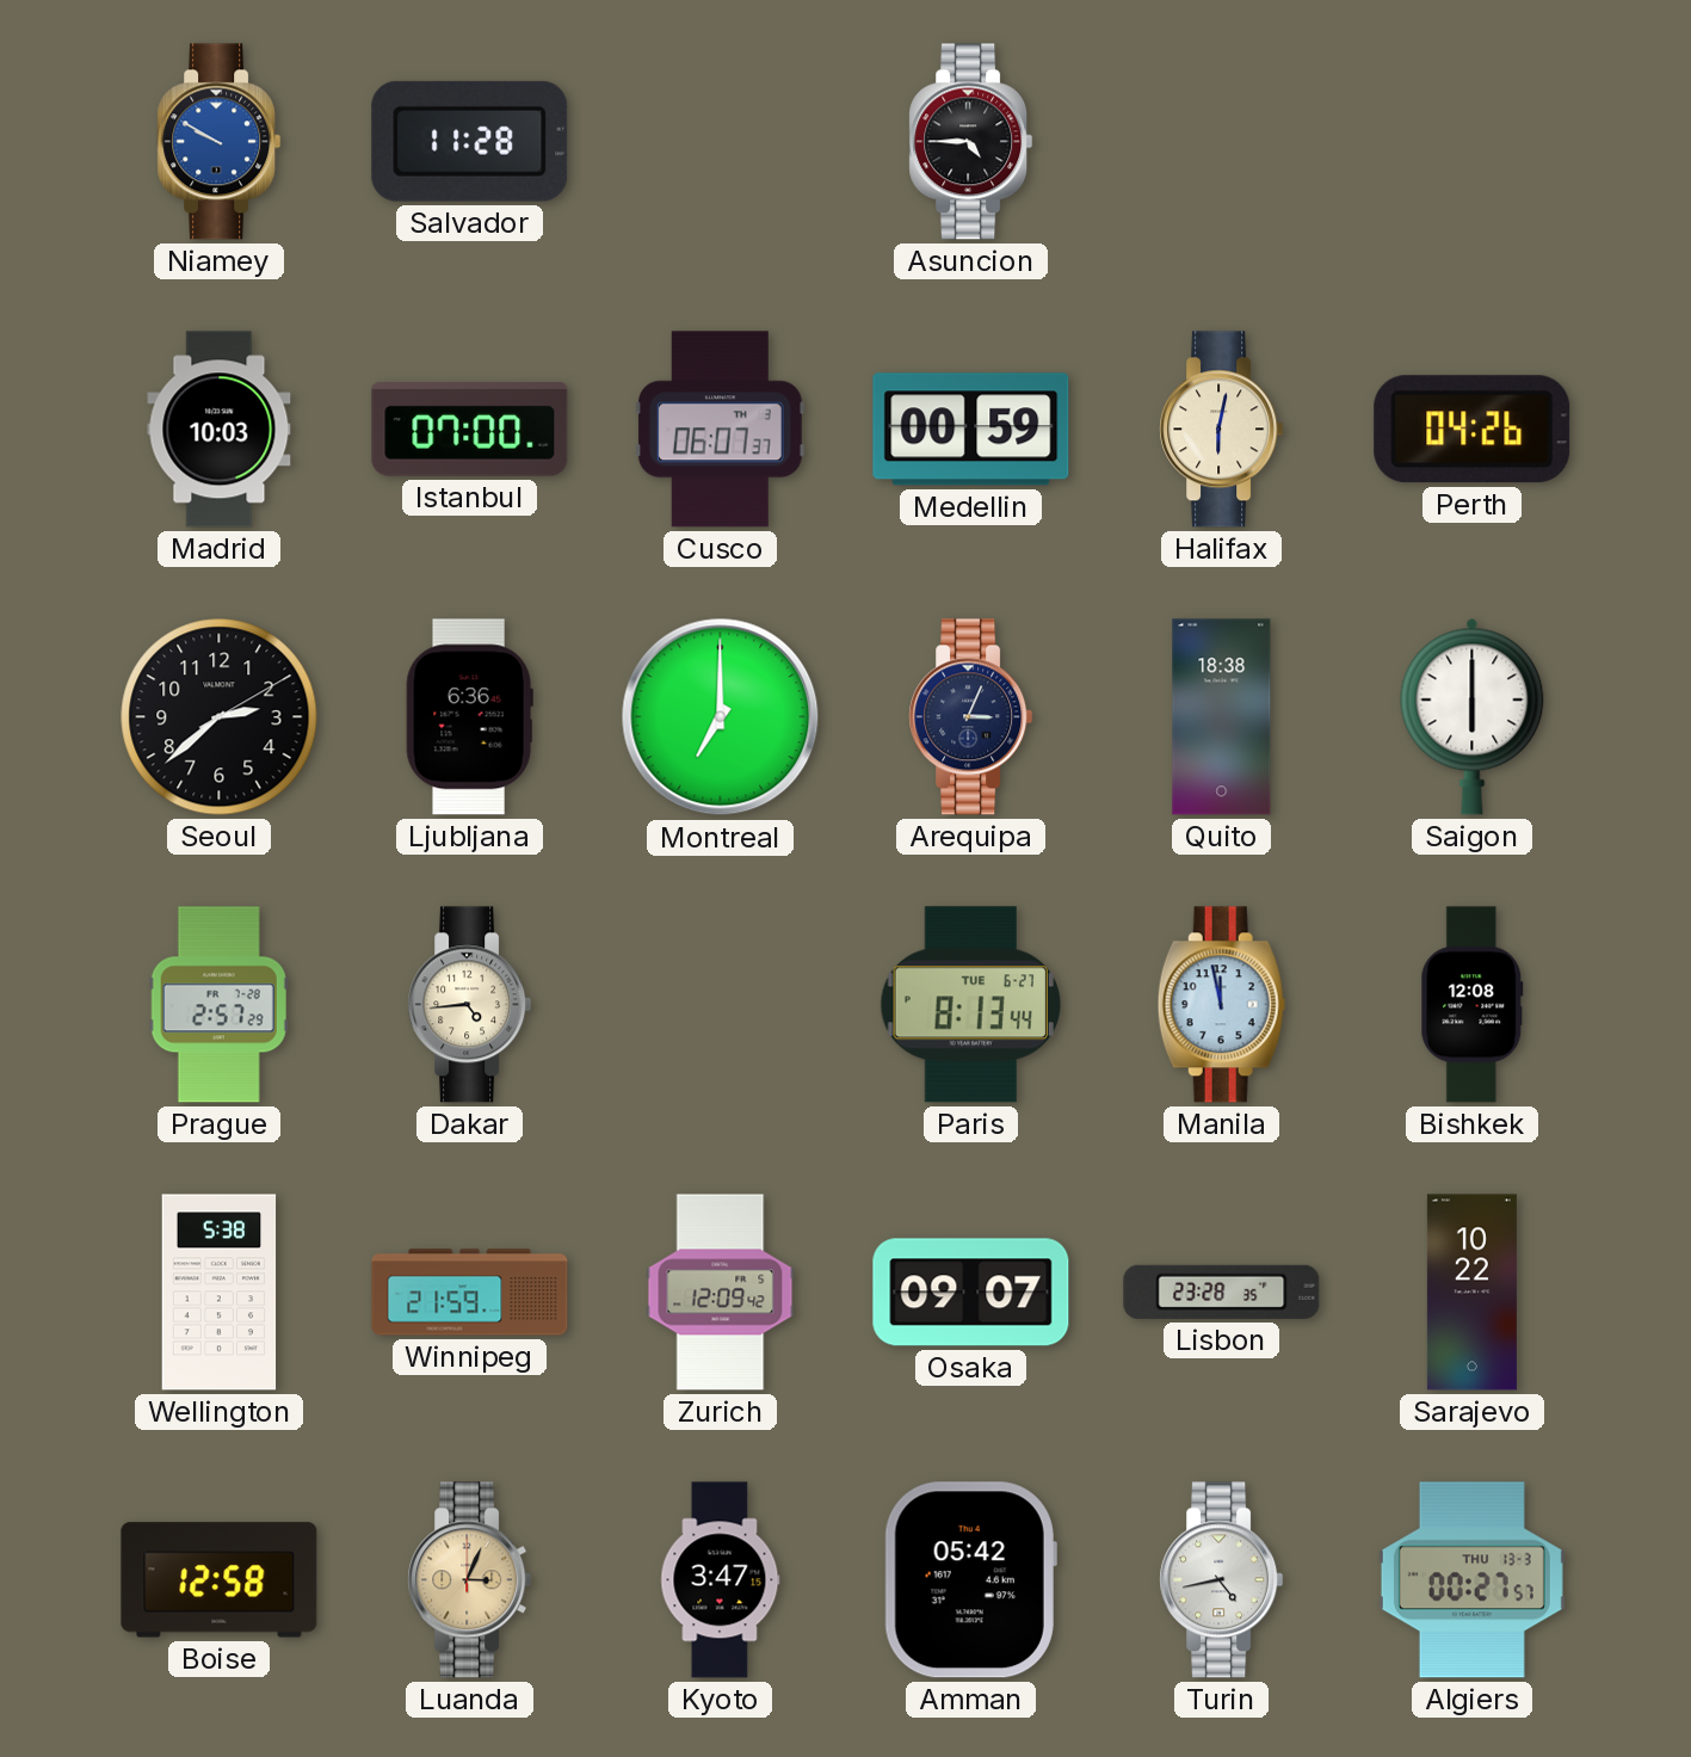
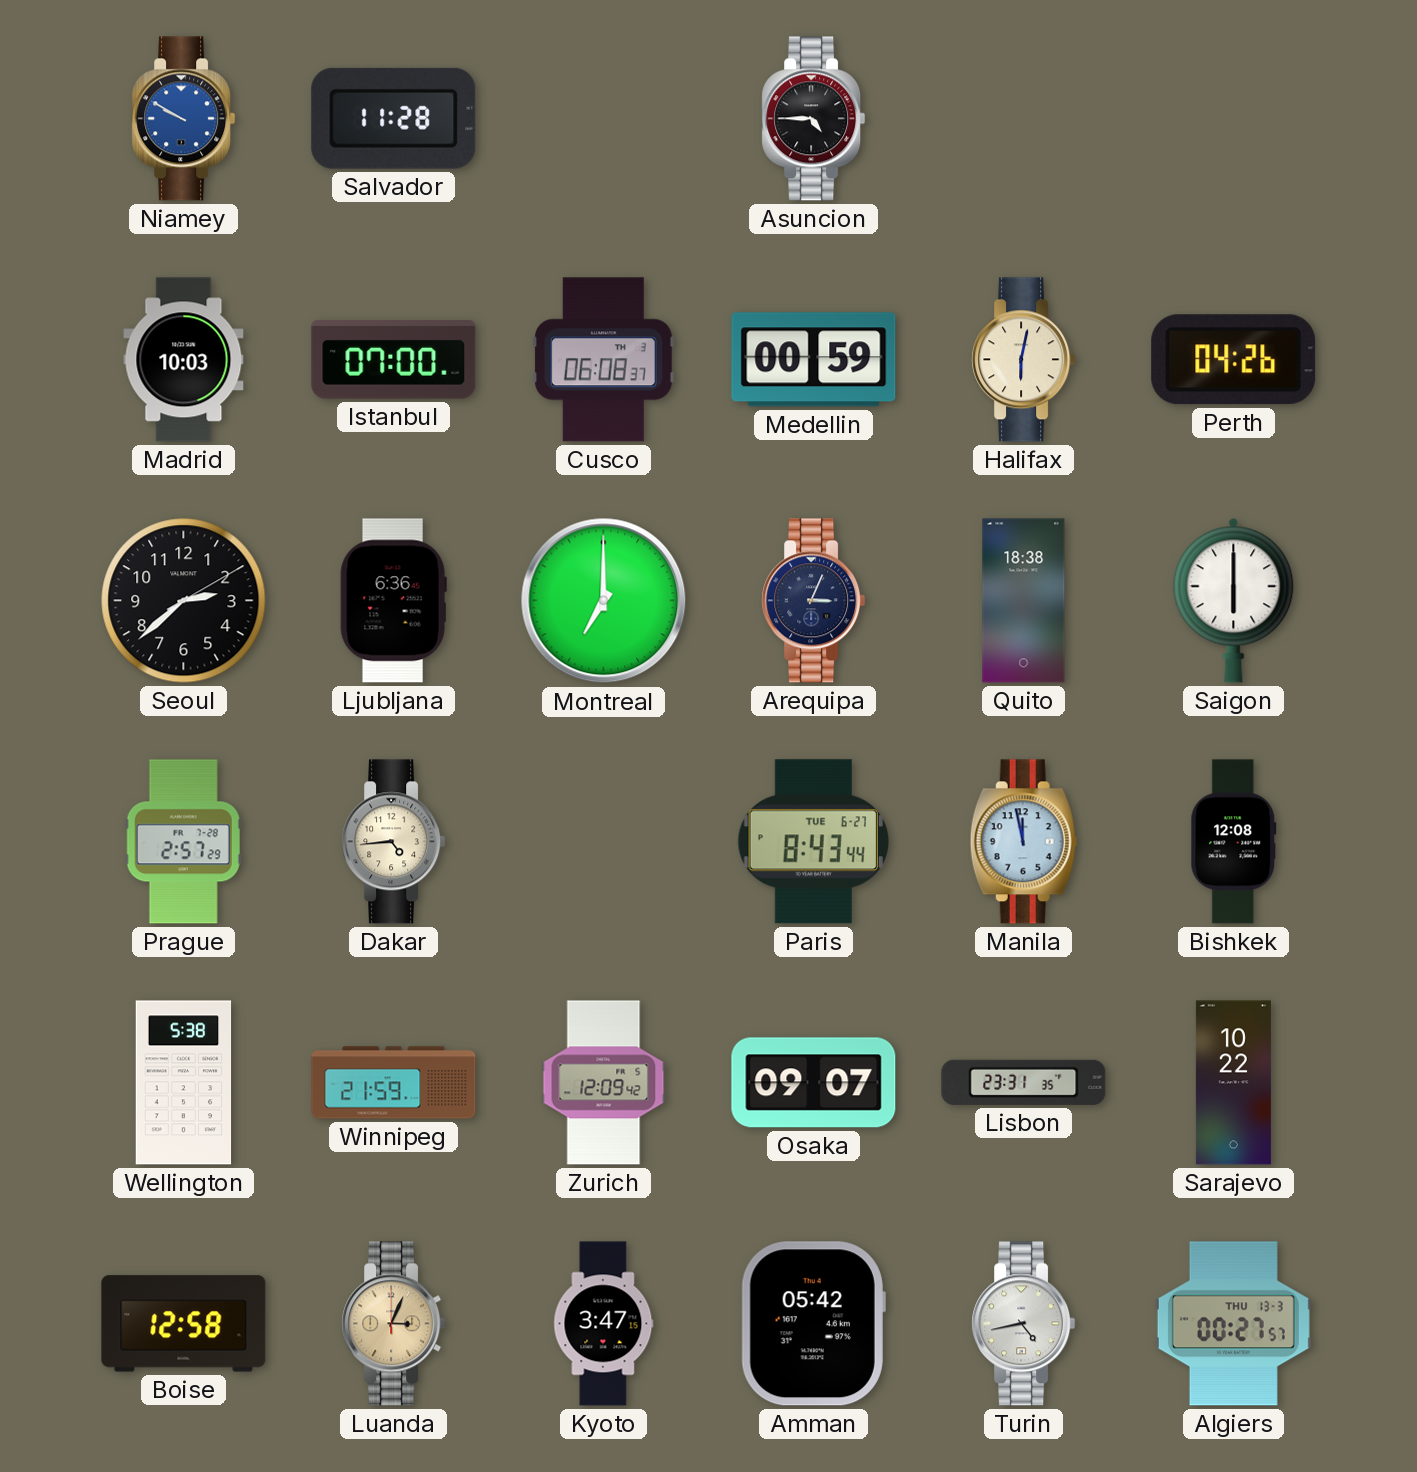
Cusco: 06:07 -> 06:08 (603, 360)
Paris: 8:13 -> 8:43 (813, 842)
Lisbon: 23:28 -> 23:31 (1024, 1082)
